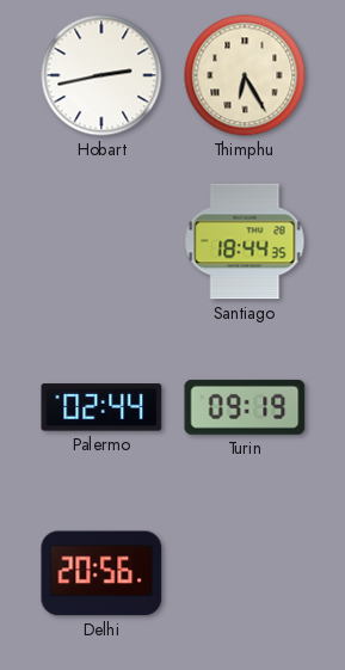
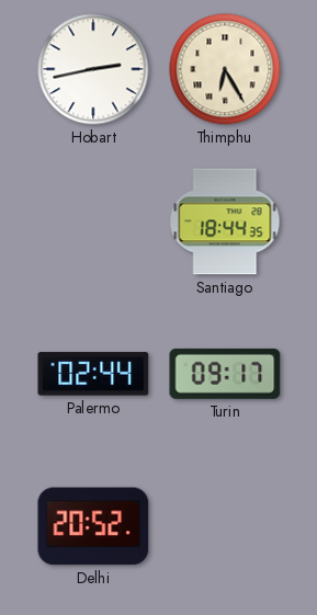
Turin: 09:19 -> 09:17 (225, 374)
Delhi: 20:56 -> 20:52 (93, 526)
